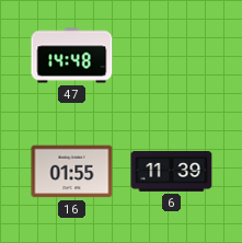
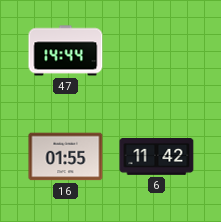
47: 14:48 -> 14:44 (66, 51)
6: 11:39 -> 11:42 (157, 157)
